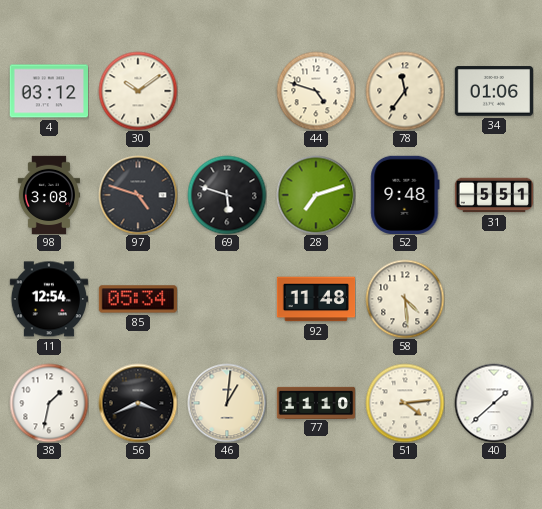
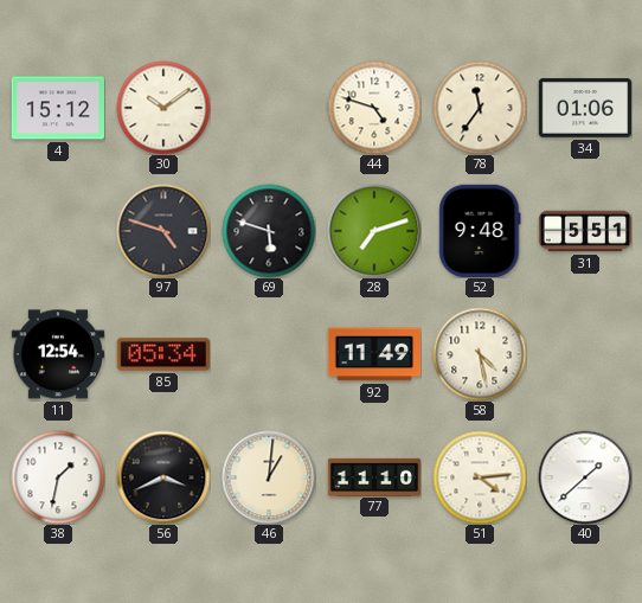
4: 03:12 -> 15:12 (57, 108)
98: 3:08 -> none (49, 195)
92: 11:48 -> 11:49 (374, 354)
58: 4:29 -> 4:28 (480, 354)
